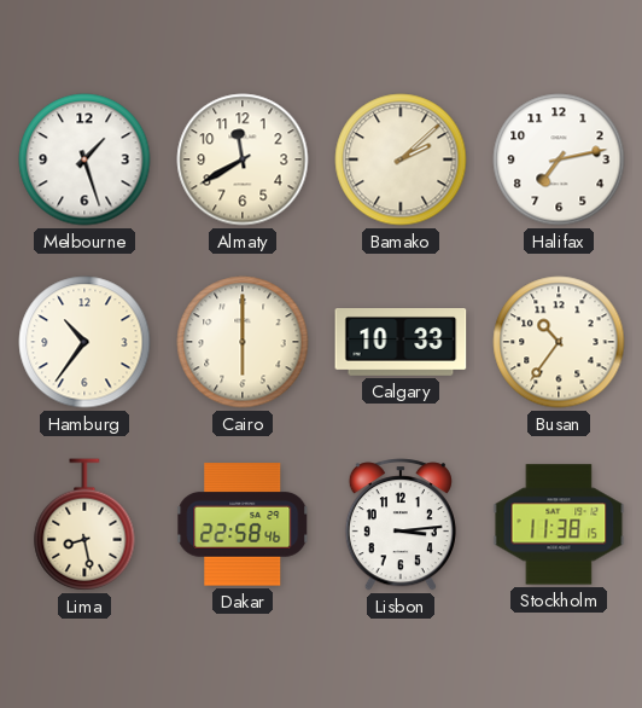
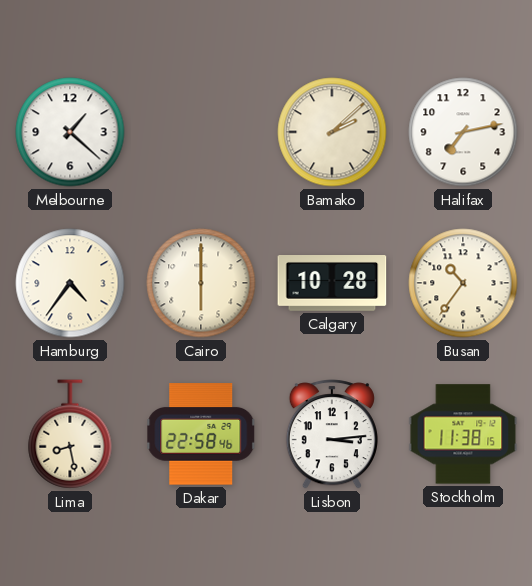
Melbourne: 1:27 -> 1:22 (70, 132)
Almaty: 11:40 -> none (243, 159)
Hamburg: 10:36 -> 4:36 (70, 283)
Calgary: 10:33 -> 10:28 (332, 284)
